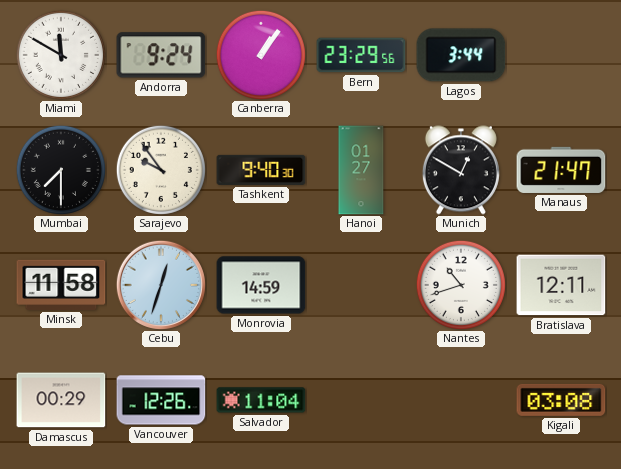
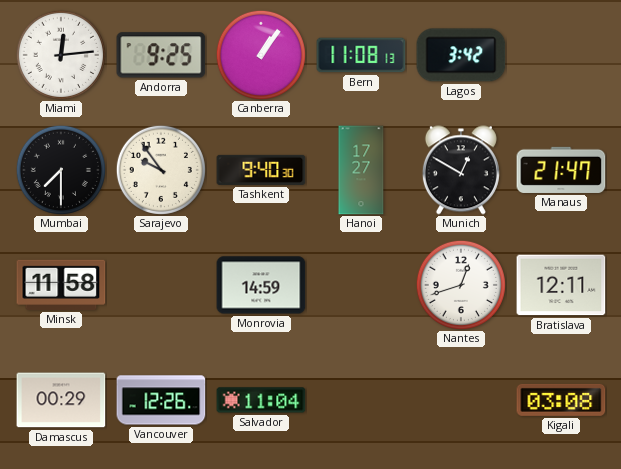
Miami: 11:50 -> 12:14 (61, 55)
Andorra: 9:24 -> 9:25 (161, 55)
Bern: 23:29 -> 11:08 (361, 55)
Lagos: 3:44 -> 3:42 (461, 55)
Hanoi: 01:27 -> 17:27 (361, 170)
Cebu: 12:33 -> none (161, 285)
Nantes: 10:42 -> 12:42 (461, 285)
